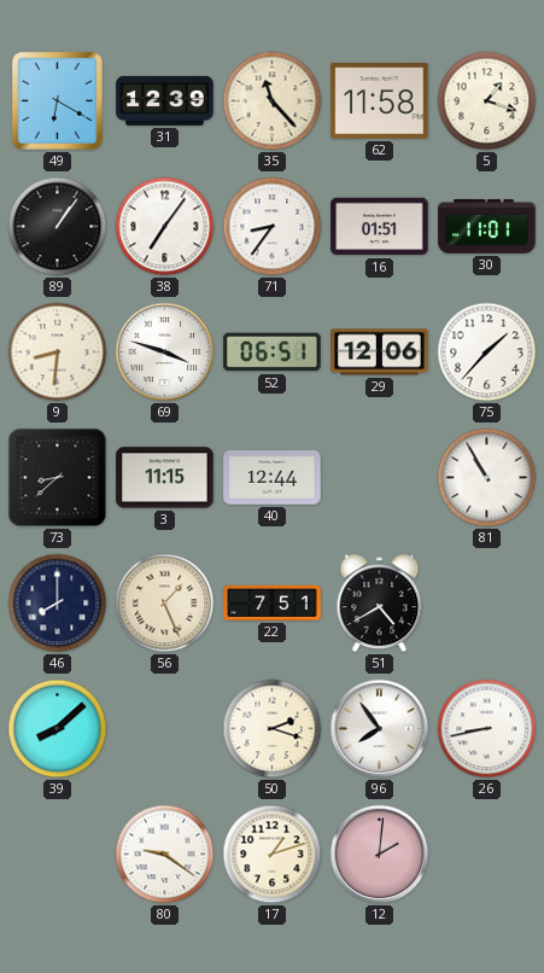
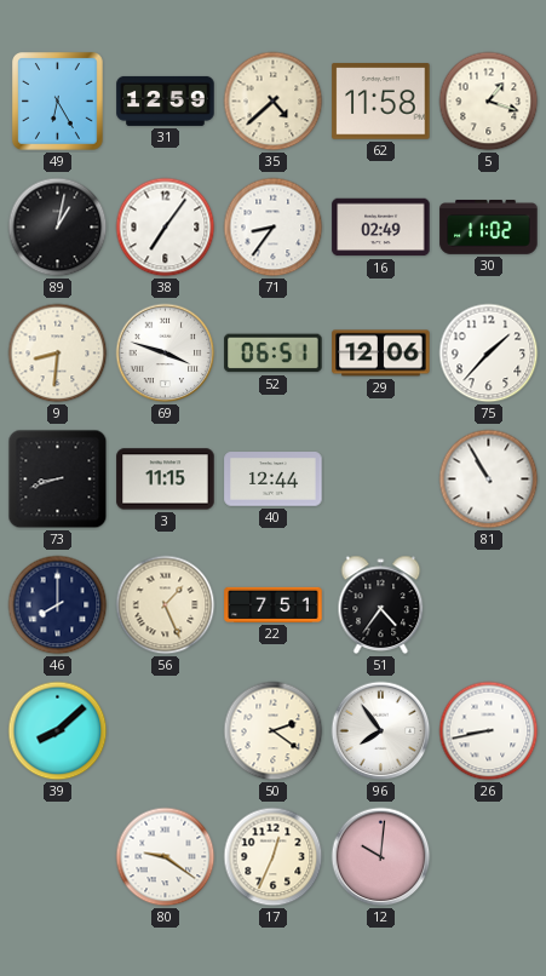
49: 6:20 -> 6:25 (58, 102)
31: 12:39 -> 12:59 (166, 101)
35: 11:23 -> 4:38 (274, 102)
89: 1:06 -> 1:02 (58, 228)
16: 01:51 -> 02:49 (381, 228)
30: 11:01 -> 11:02 (489, 228)
73: 8:38 -> 8:42 (58, 480)
51: 4:40 -> 4:36 (381, 604)
50: 2:18 -> 2:21 (274, 731)
17: 1:12 -> 12:34 (274, 857)
12: 2:01 -> 10:01 (381, 857)
